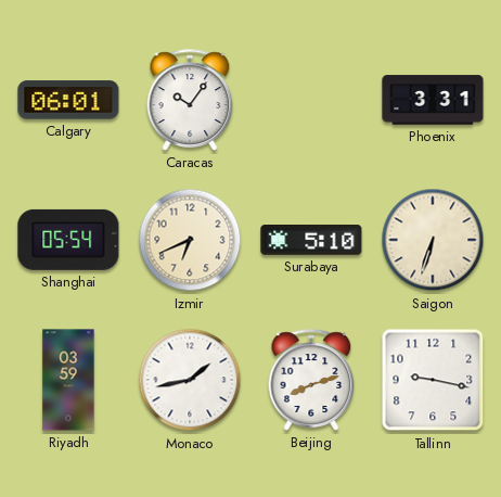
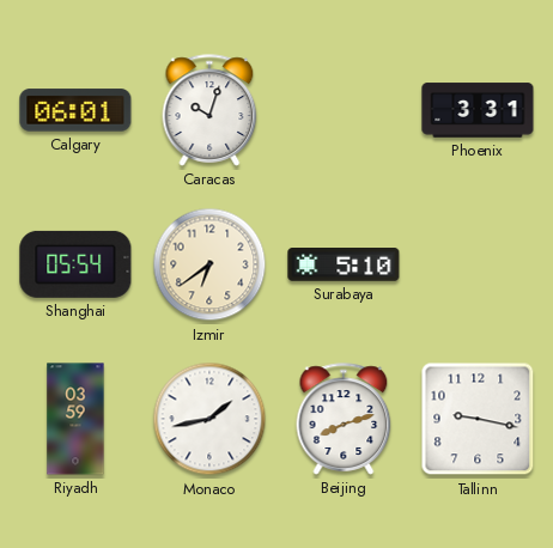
Caracas: 10:06 -> 10:03 (209, 110)
Izmir: 6:41 -> 6:39 (209, 264)
Saigon: 6:33 -> none (433, 240)
